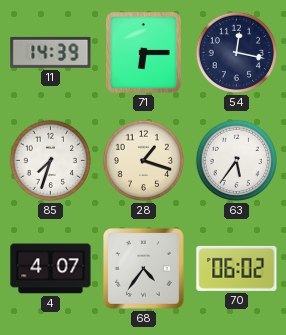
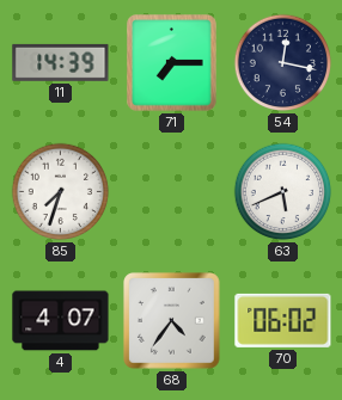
71: 6:15 -> 7:15 (172, 63)
28: 1:18 -> none (144, 161)
63: 5:36 -> 5:41 (283, 192)
